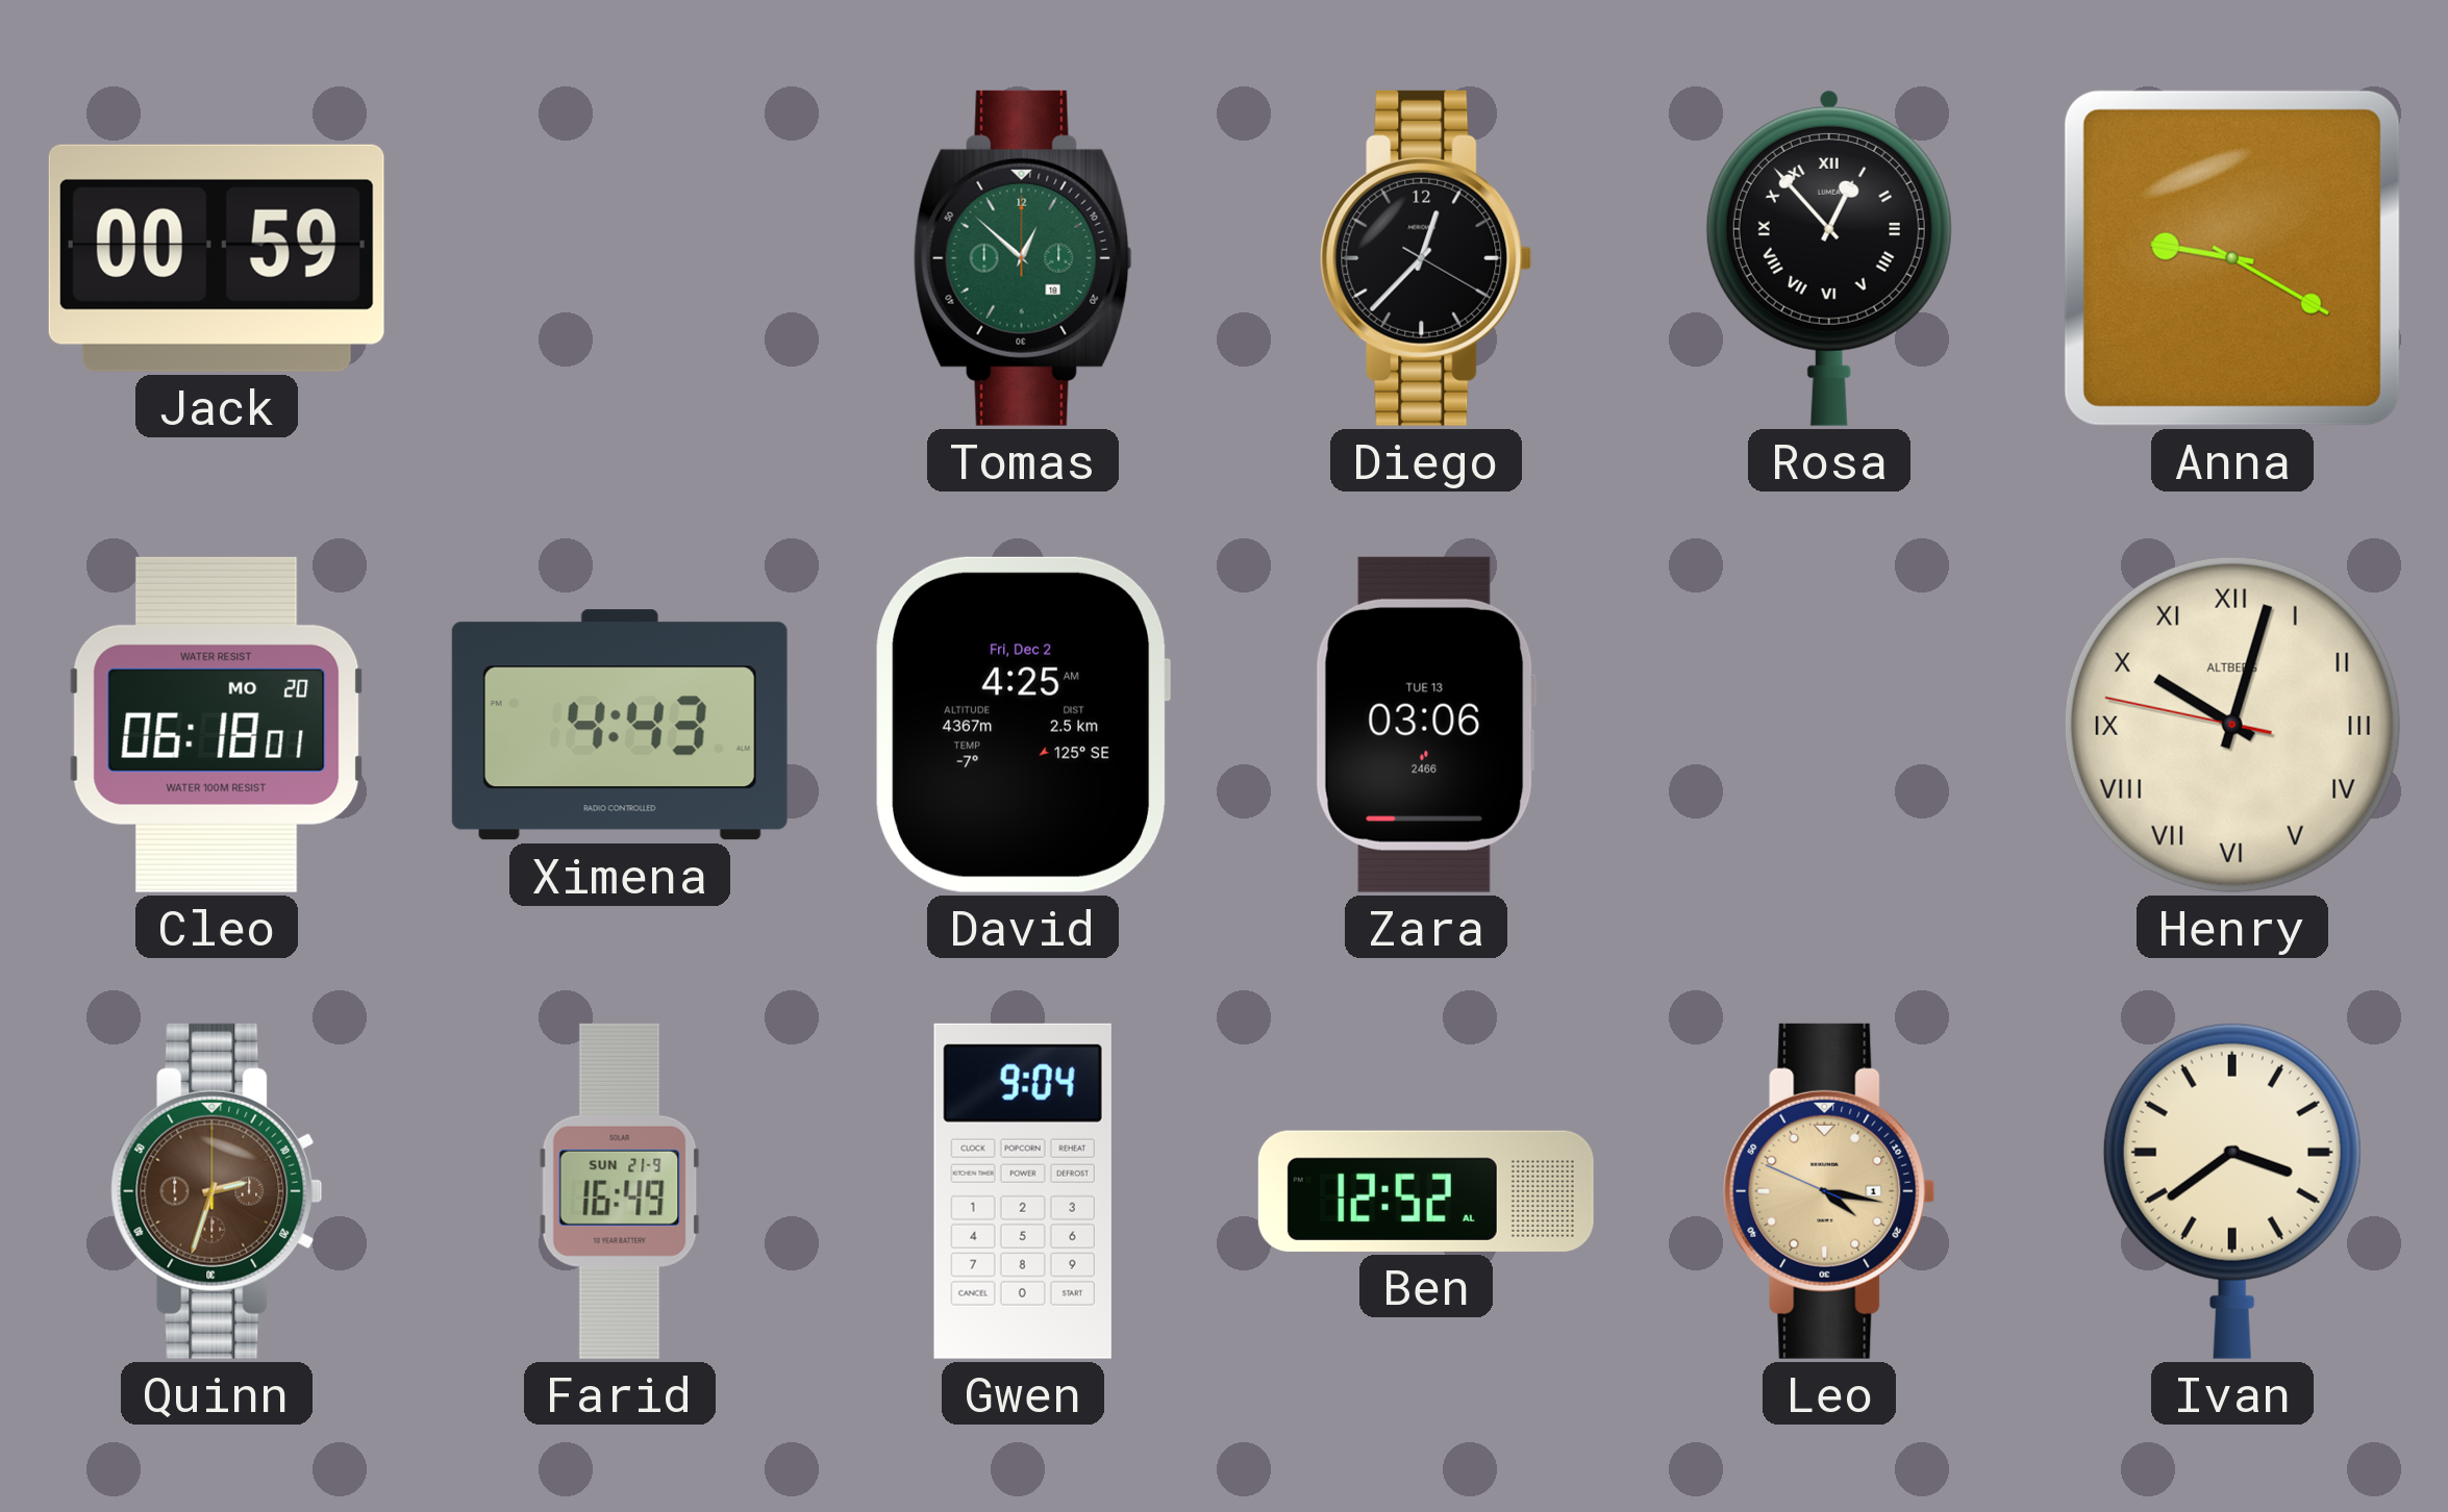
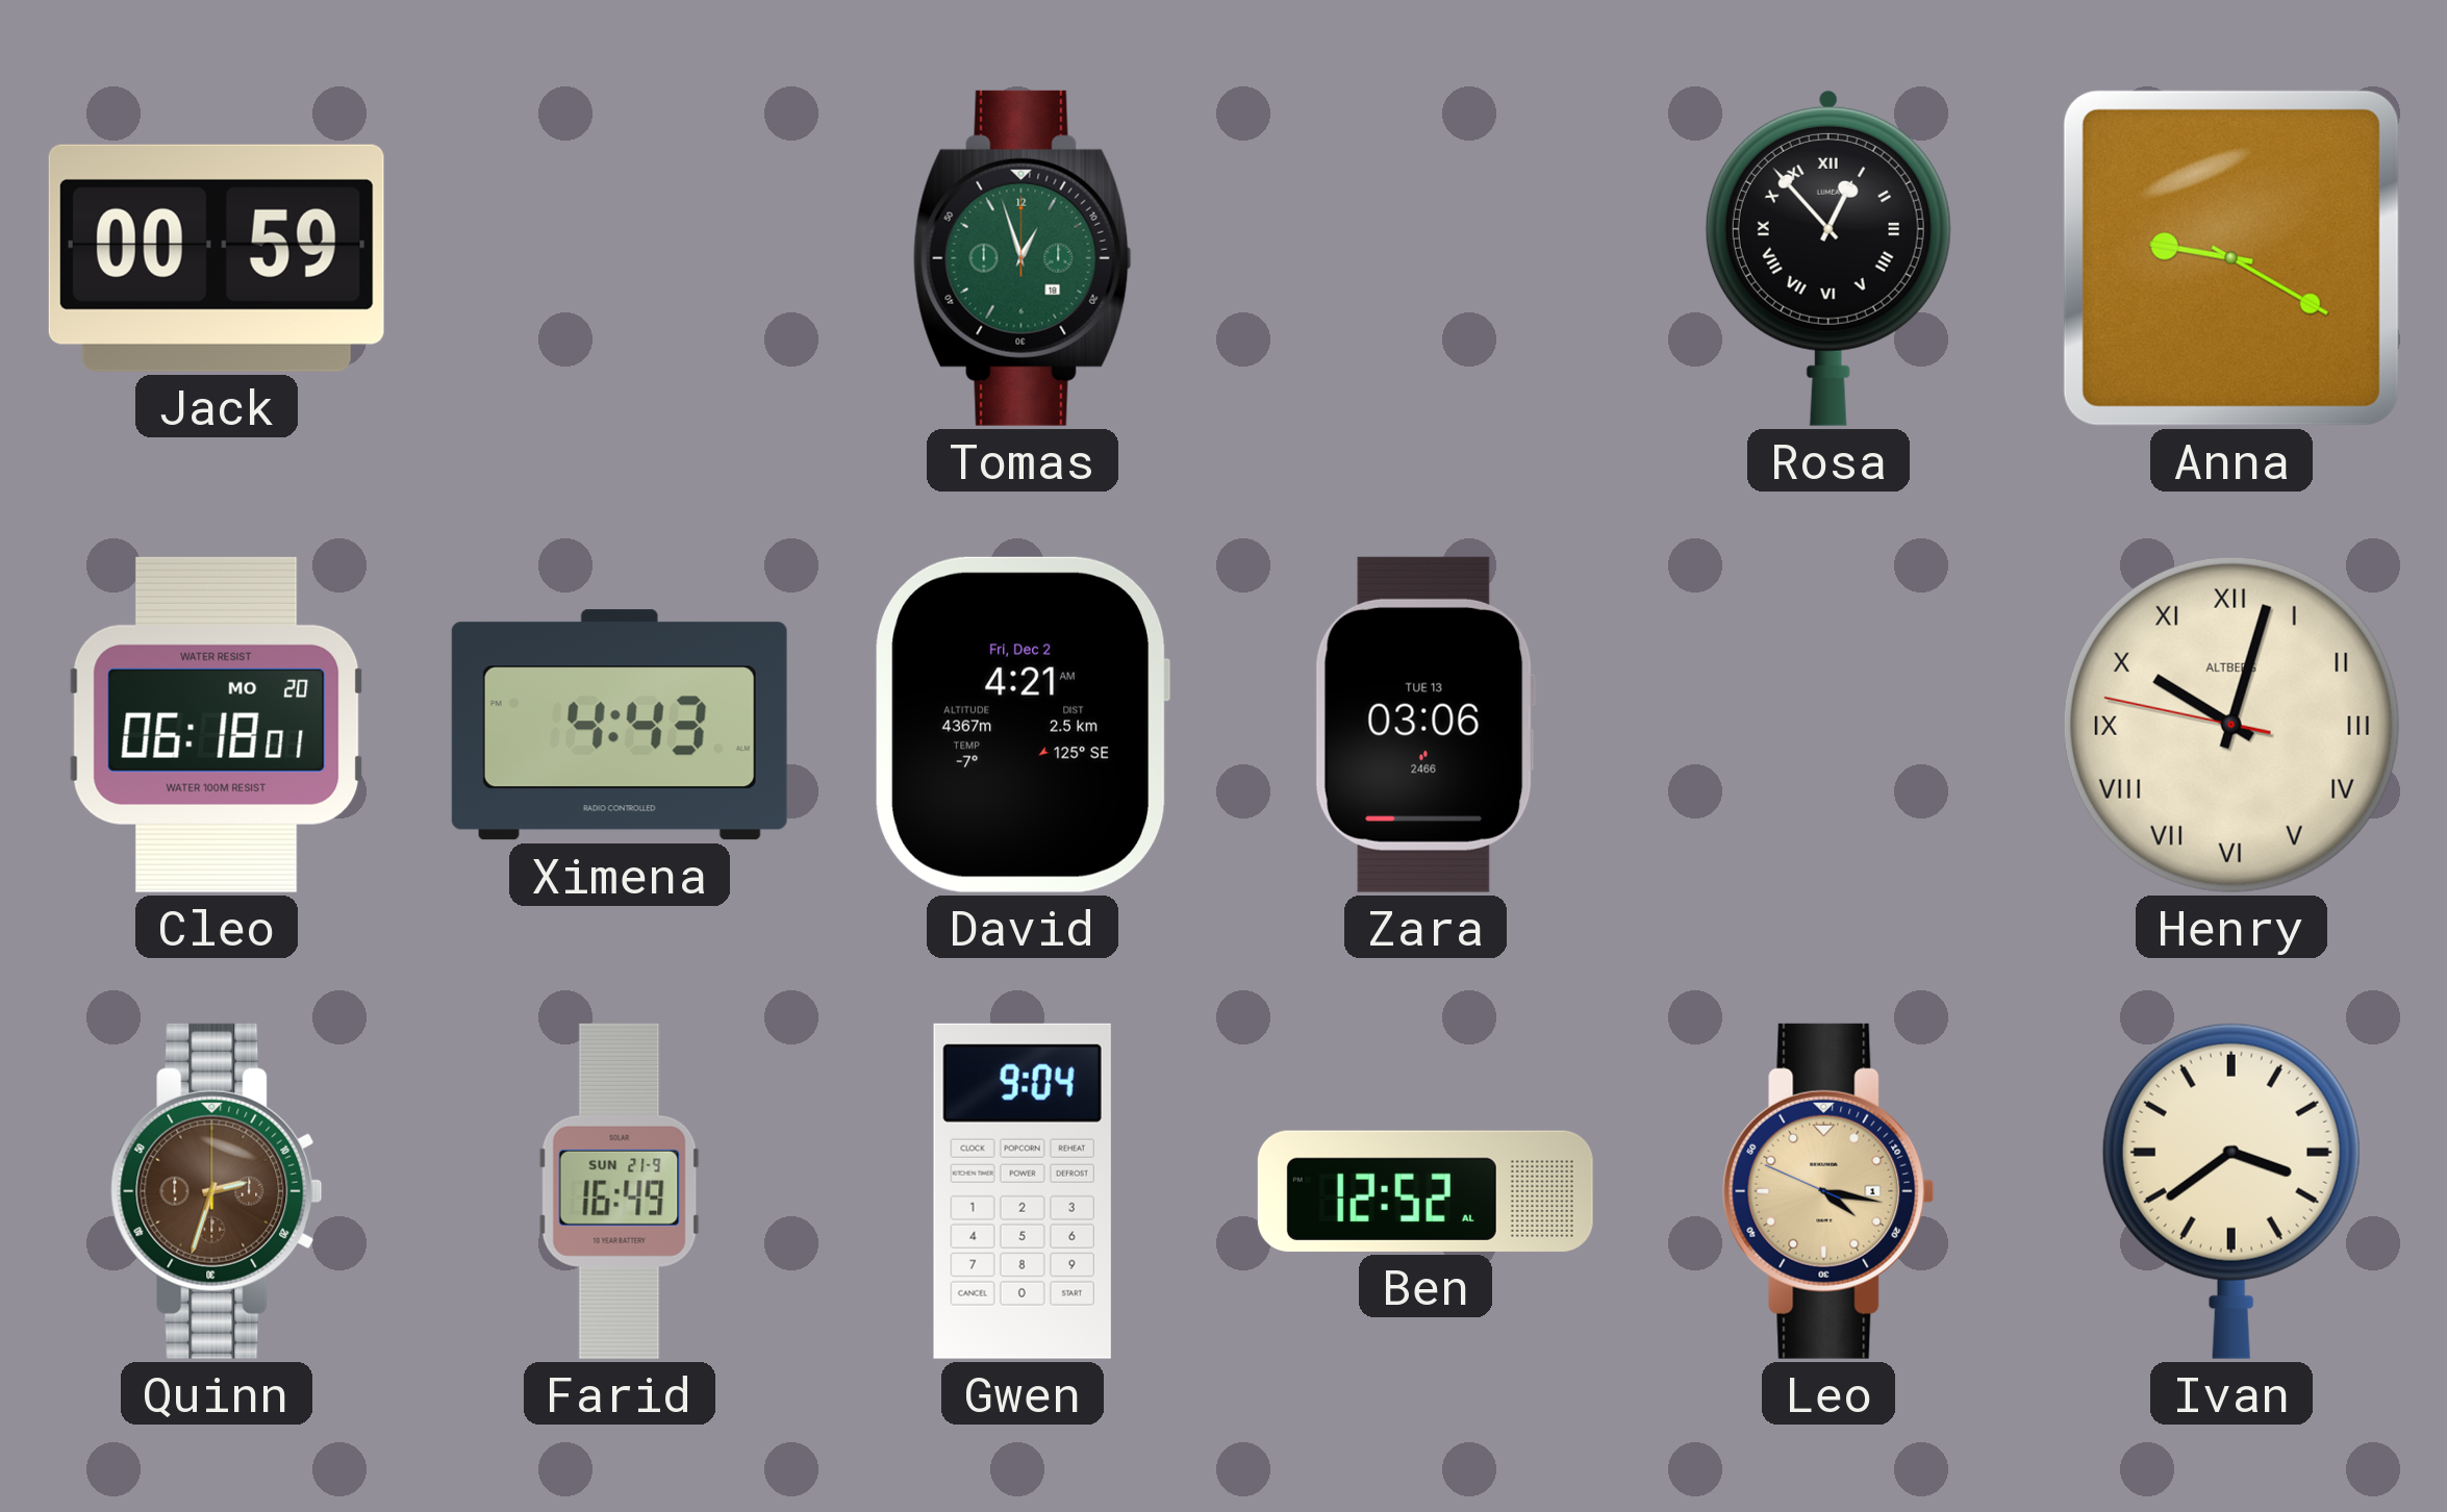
Tomas: 12:52 -> 12:57 (1023, 258)
Diego: 12:37 -> none (1426, 258)
David: 4:25 -> 4:21 (1023, 725)
